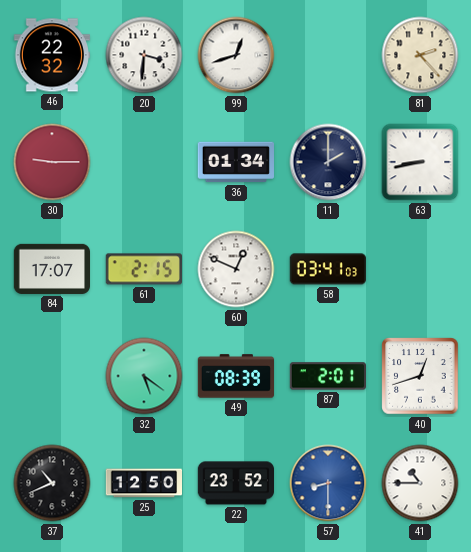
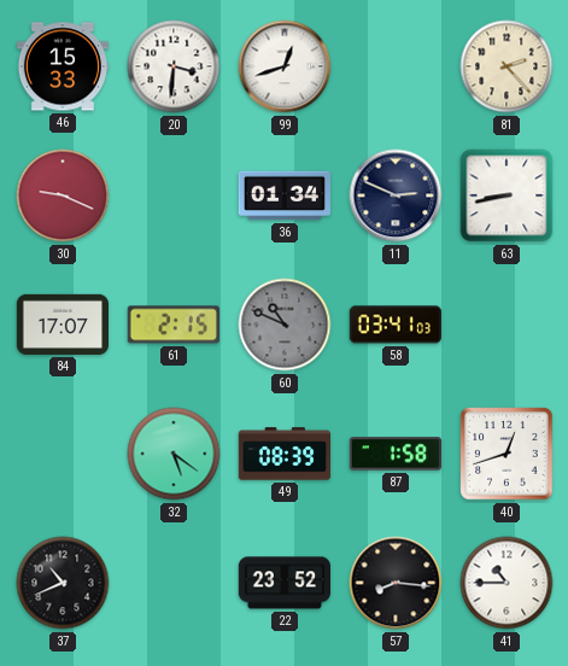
46: 22:32 -> 15:33 (62, 66)
30: 9:15 -> 9:19 (63, 195)
11: 2:00 -> 2:49 (396, 195)
60: 12:49 -> 10:49 (285, 325)
60 dial: white -> grey (285, 325)
87: 2:01 -> 1:58 (394, 454)
25: 12:50 -> none (144, 483)
57: 8:30 -> 8:16 (396, 583)
57 dial: blue -> black (396, 583)
